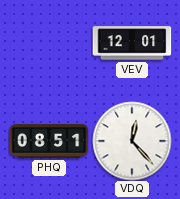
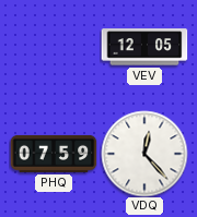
VEV: 12:01 -> 12:05 (144, 47)
PHQ: 08:51 -> 07:59 (54, 154)
